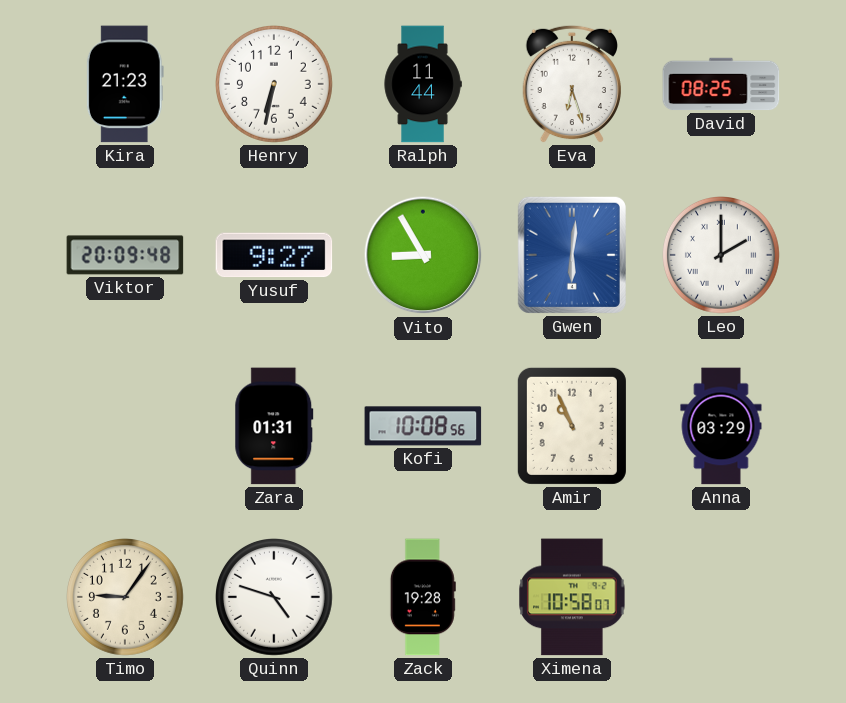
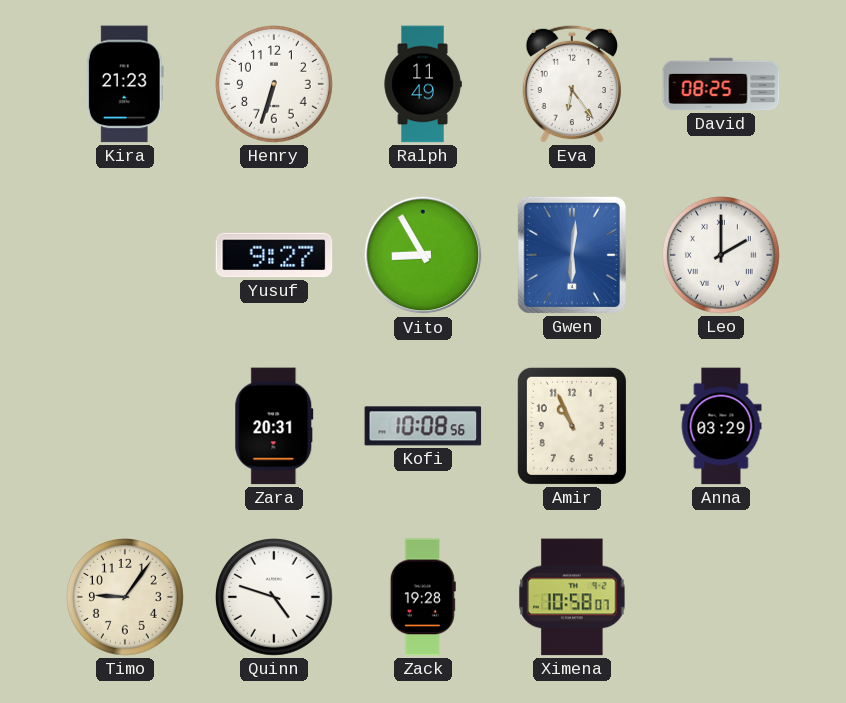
Henry: 6:32 -> 6:33 (275, 85)
Ralph: 11:44 -> 11:49 (423, 84)
Eva: 6:27 -> 6:24 (571, 84)
Viktor: 20:09 -> none (125, 255)
Zara: 01:31 -> 20:31 (274, 426)
